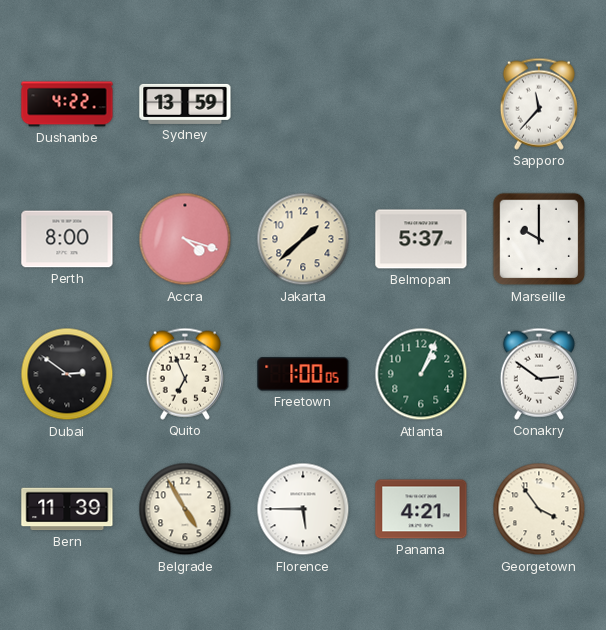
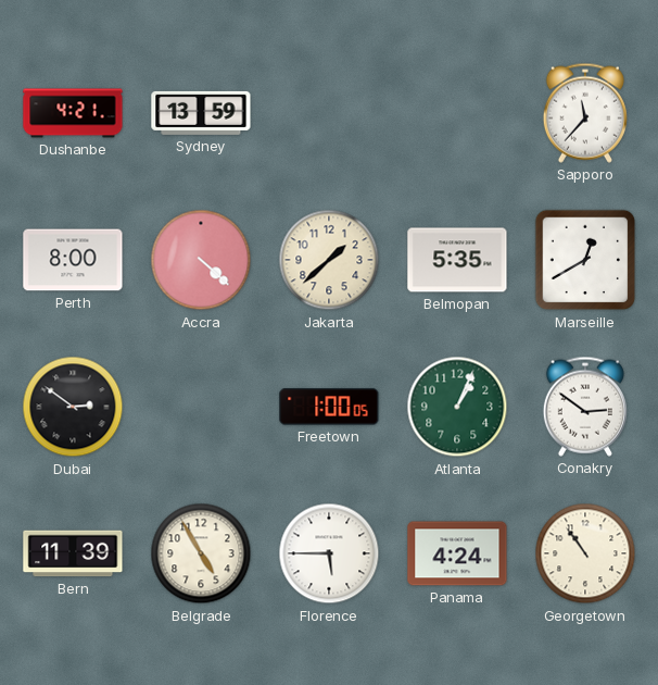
Dushanbe: 4:22 -> 4:21 (73, 113)
Accra: 4:18 -> 4:22 (201, 260)
Belmopan: 5:37 -> 5:35 (457, 260)
Marseille: 10:00 -> 12:40 (585, 260)
Quito: 6:56 -> none (185, 374)
Panama: 4:21 -> 4:24 (457, 553)
Georgetown: 3:54 -> 10:54 (585, 553)
